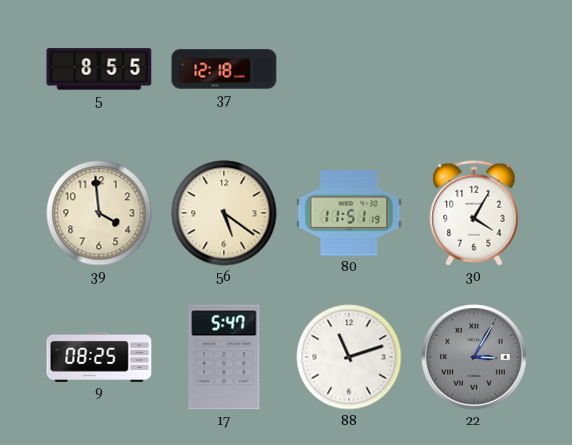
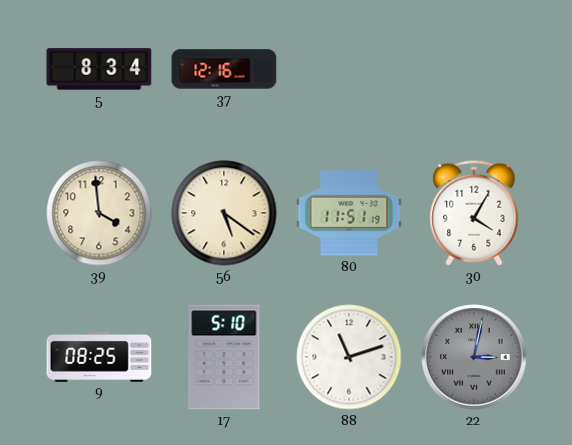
5: 8:55 -> 8:34 (99, 69)
37: 12:18 -> 12:16 (224, 69)
17: 5:47 -> 5:10 (224, 357)
22: 3:05 -> 3:02 (474, 357)
